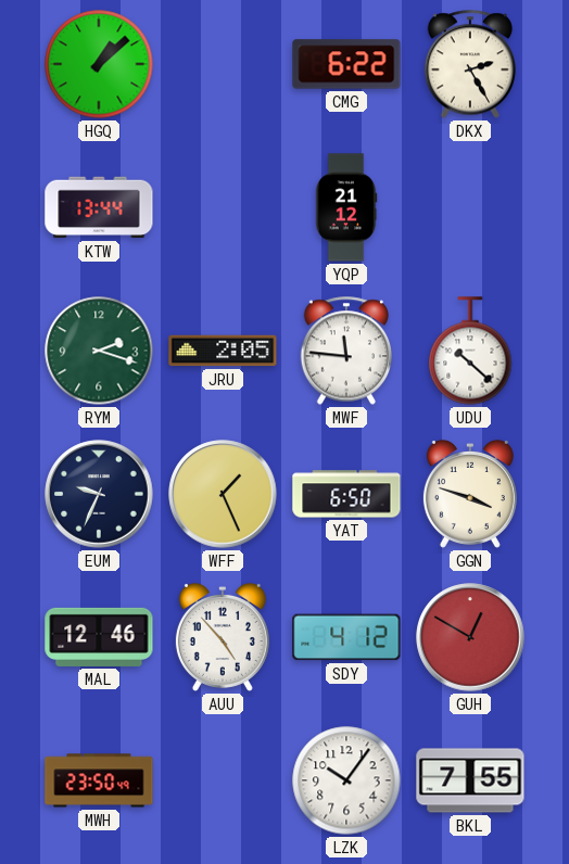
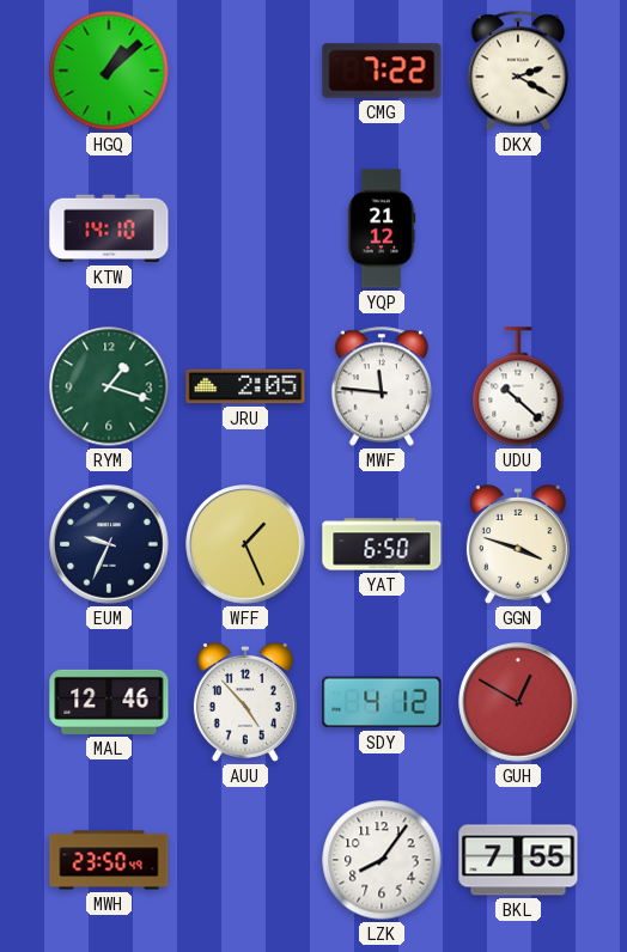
CMG: 6:22 -> 7:22 (382, 71)
DKX: 2:25 -> 2:20 (517, 71)
KTW: 13:44 -> 14:10 (109, 228)
RYM: 2:18 -> 1:18 (109, 386)
LZK: 10:06 -> 8:06 (382, 860)
